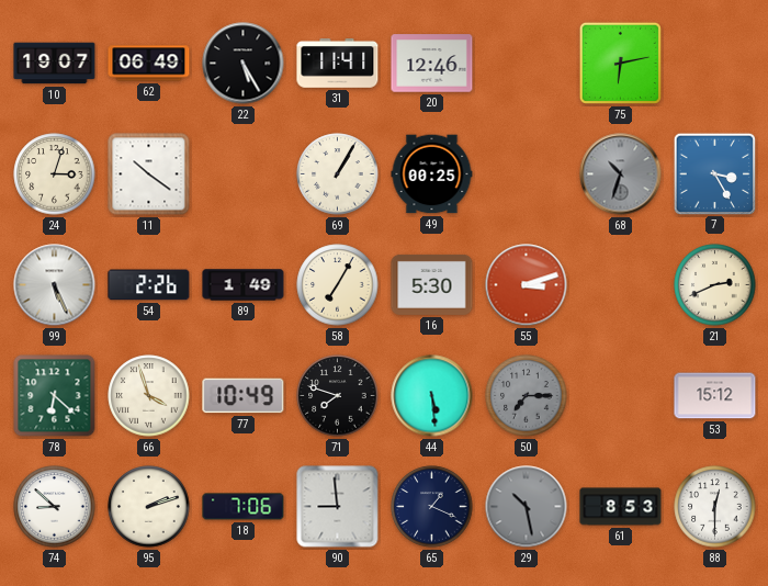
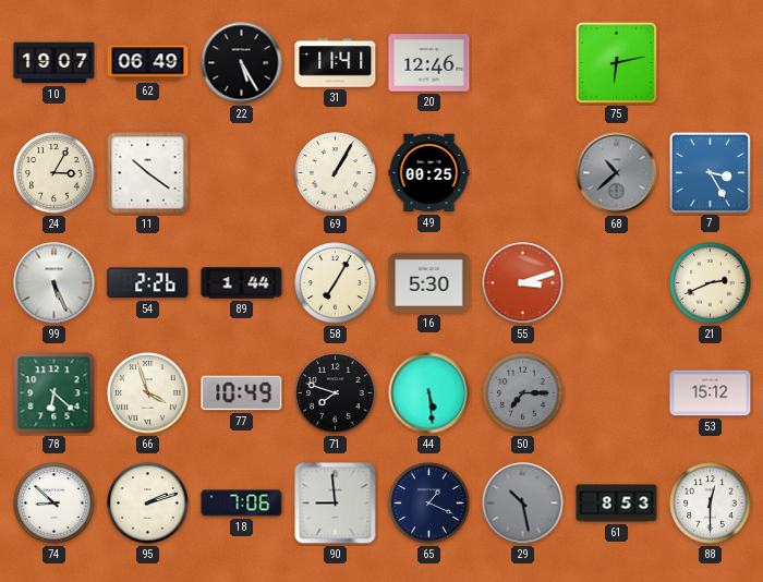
24: 3:03 -> 3:05 (55, 173)
68: 10:33 -> 10:38 (617, 173)
89: 1:49 -> 1:44 (242, 283)
